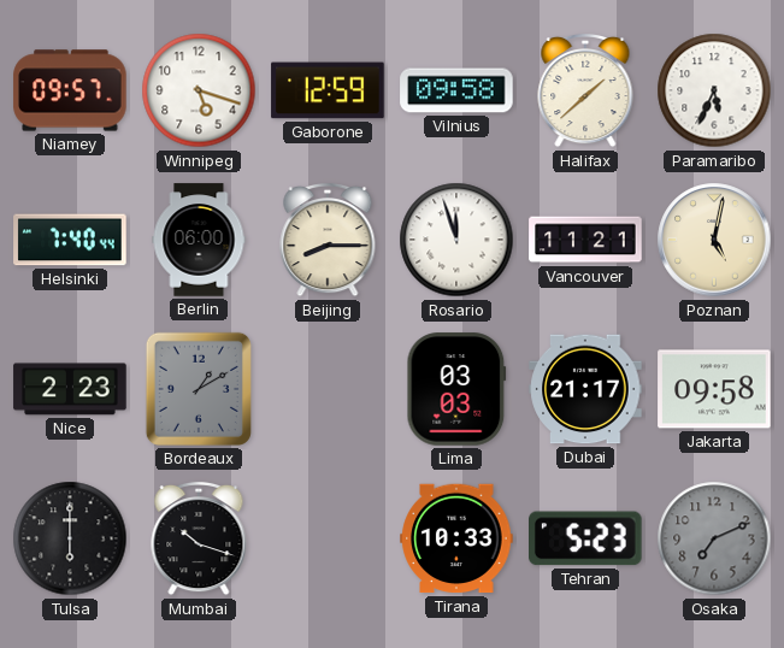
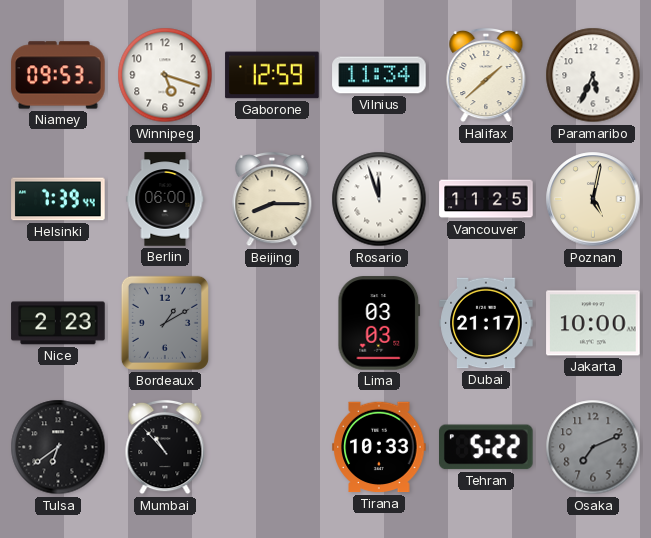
Niamey: 09:57 -> 09:53 (58, 75)
Vilnius: 09:58 -> 11:34 (379, 75)
Helsinki: 7:40 -> 7:39 (58, 199)
Vancouver: 11:21 -> 11:25 (486, 199)
Jakarta: 09:58 -> 10:00 (593, 323)
Tulsa: 6:00 -> 6:39 (58, 447)
Mumbai: 10:18 -> 10:53 (165, 447)
Tehran: 5:23 -> 5:22 (487, 447)
